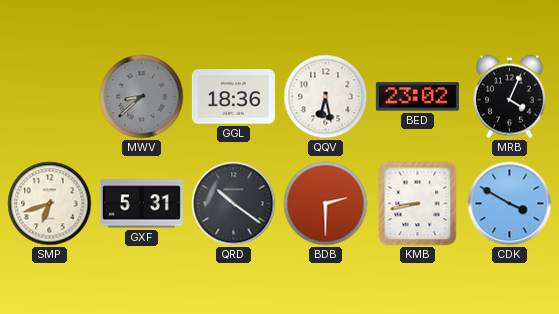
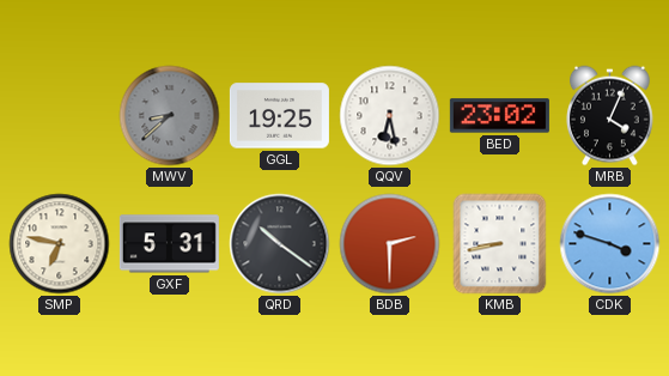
GGL: 18:36 -> 19:25 (279, 116)
SMP: 6:42 -> 6:47 (60, 244)
CDK: 3:50 -> 3:48 (610, 244)
